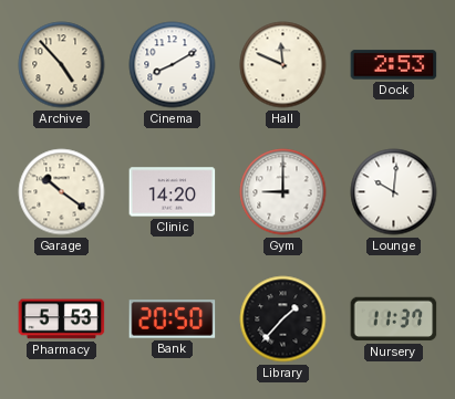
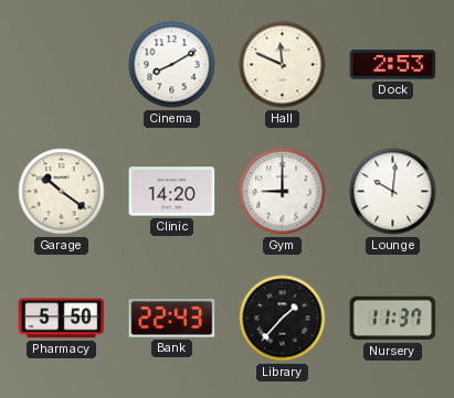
Archive: 4:53 -> none (62, 65)
Pharmacy: 5:53 -> 5:50 (62, 319)
Bank: 20:50 -> 22:43 (172, 319)
